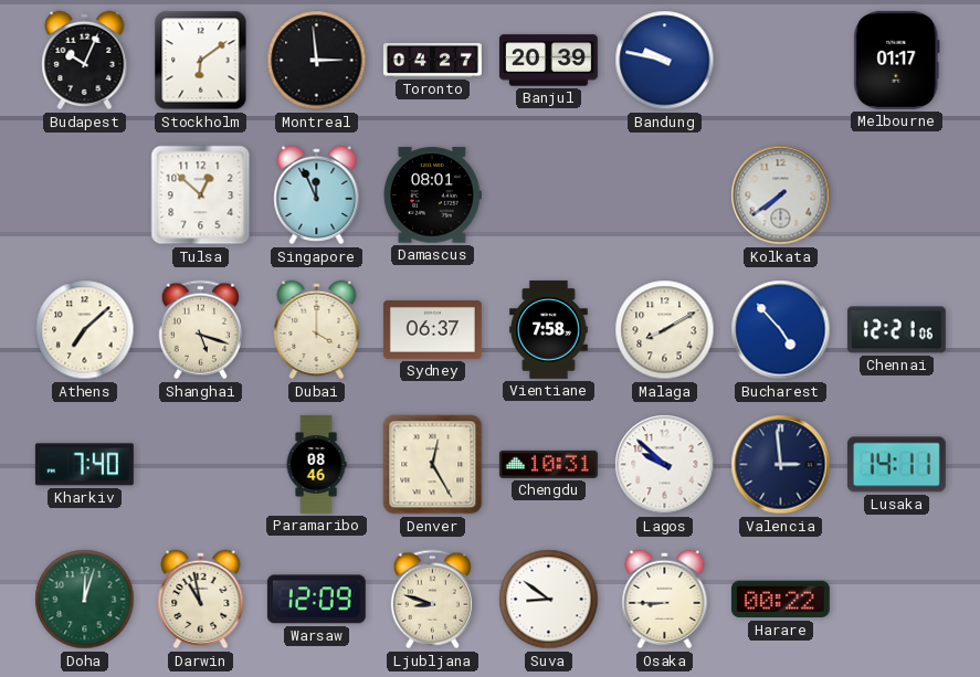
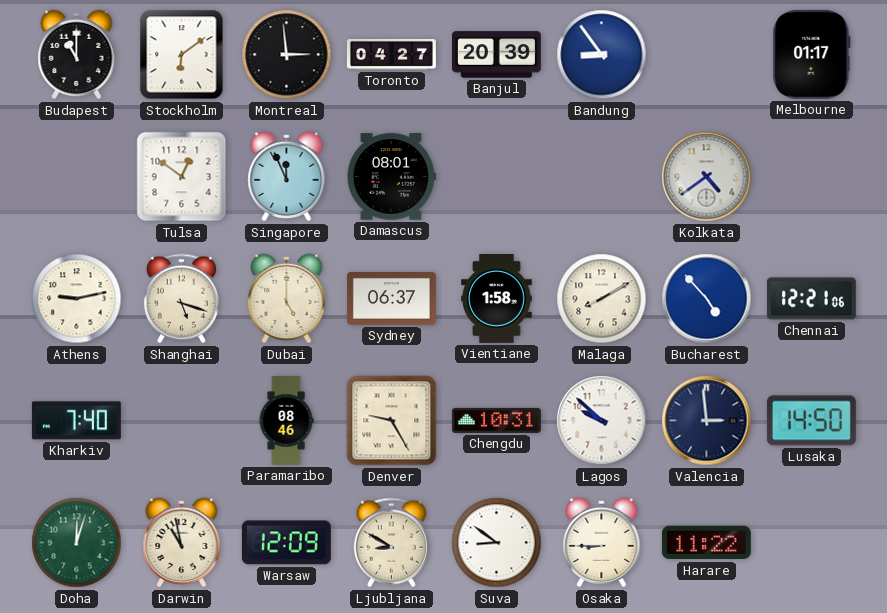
Budapest: 10:04 -> 11:00 (77, 55)
Bandung: 9:47 -> 8:54 (602, 55)
Tulsa: 12:52 -> 12:51 (182, 177)
Kolkata: 7:39 -> 4:39 (707, 177)
Athens: 7:08 -> 9:13 (77, 299)
Dubai: 4:00 -> 5:00 (287, 299)
Vientiane: 7:58 -> 1:58 (497, 298)
Denver: 12:25 -> 9:25 (392, 421)
Lusaka: 14:11 -> 14:50 (811, 421)
Ljubljana: 8:48 -> 8:50 (391, 543)
Harare: 00:22 -> 11:22 (706, 543)
